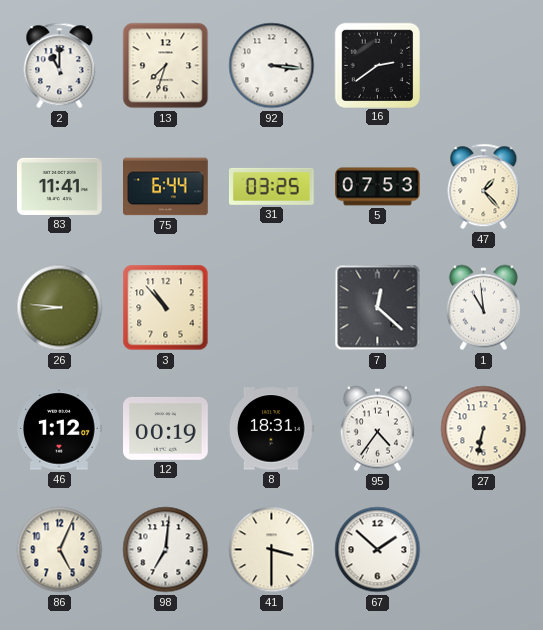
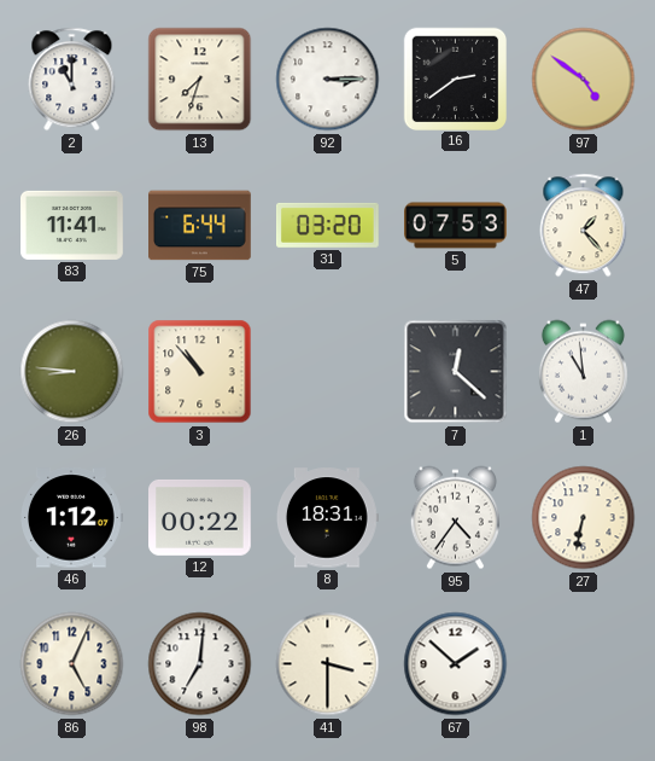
92: 3:16 -> 3:15 (328, 80)
97: none -> 4:51 (584, 80)
31: 03:25 -> 03:20 (328, 225)
12: 00:19 -> 00:22 (200, 517)
